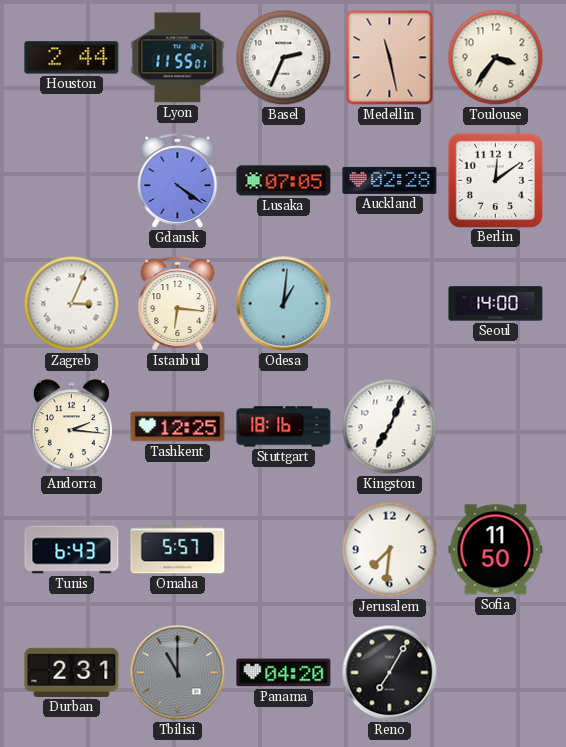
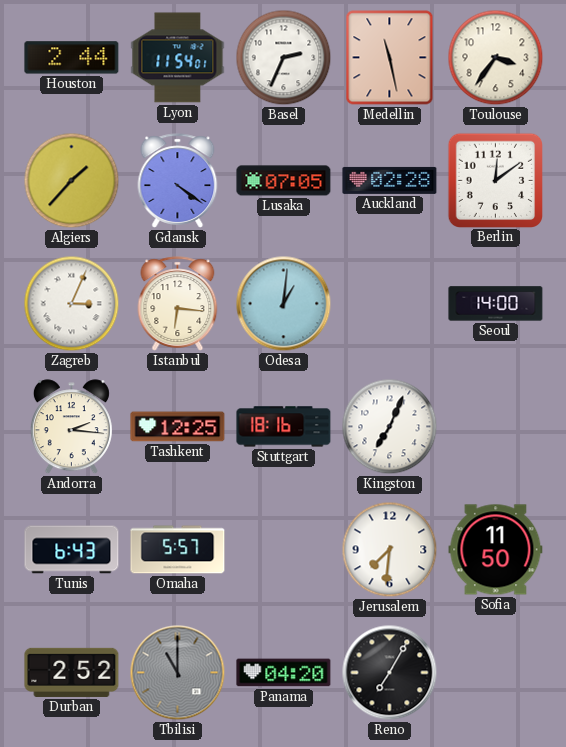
Lyon: 11:55 -> 11:54 (178, 58)
Algiers: none -> 1:37 (72, 181)
Durban: 2:31 -> 2:52 (72, 672)
